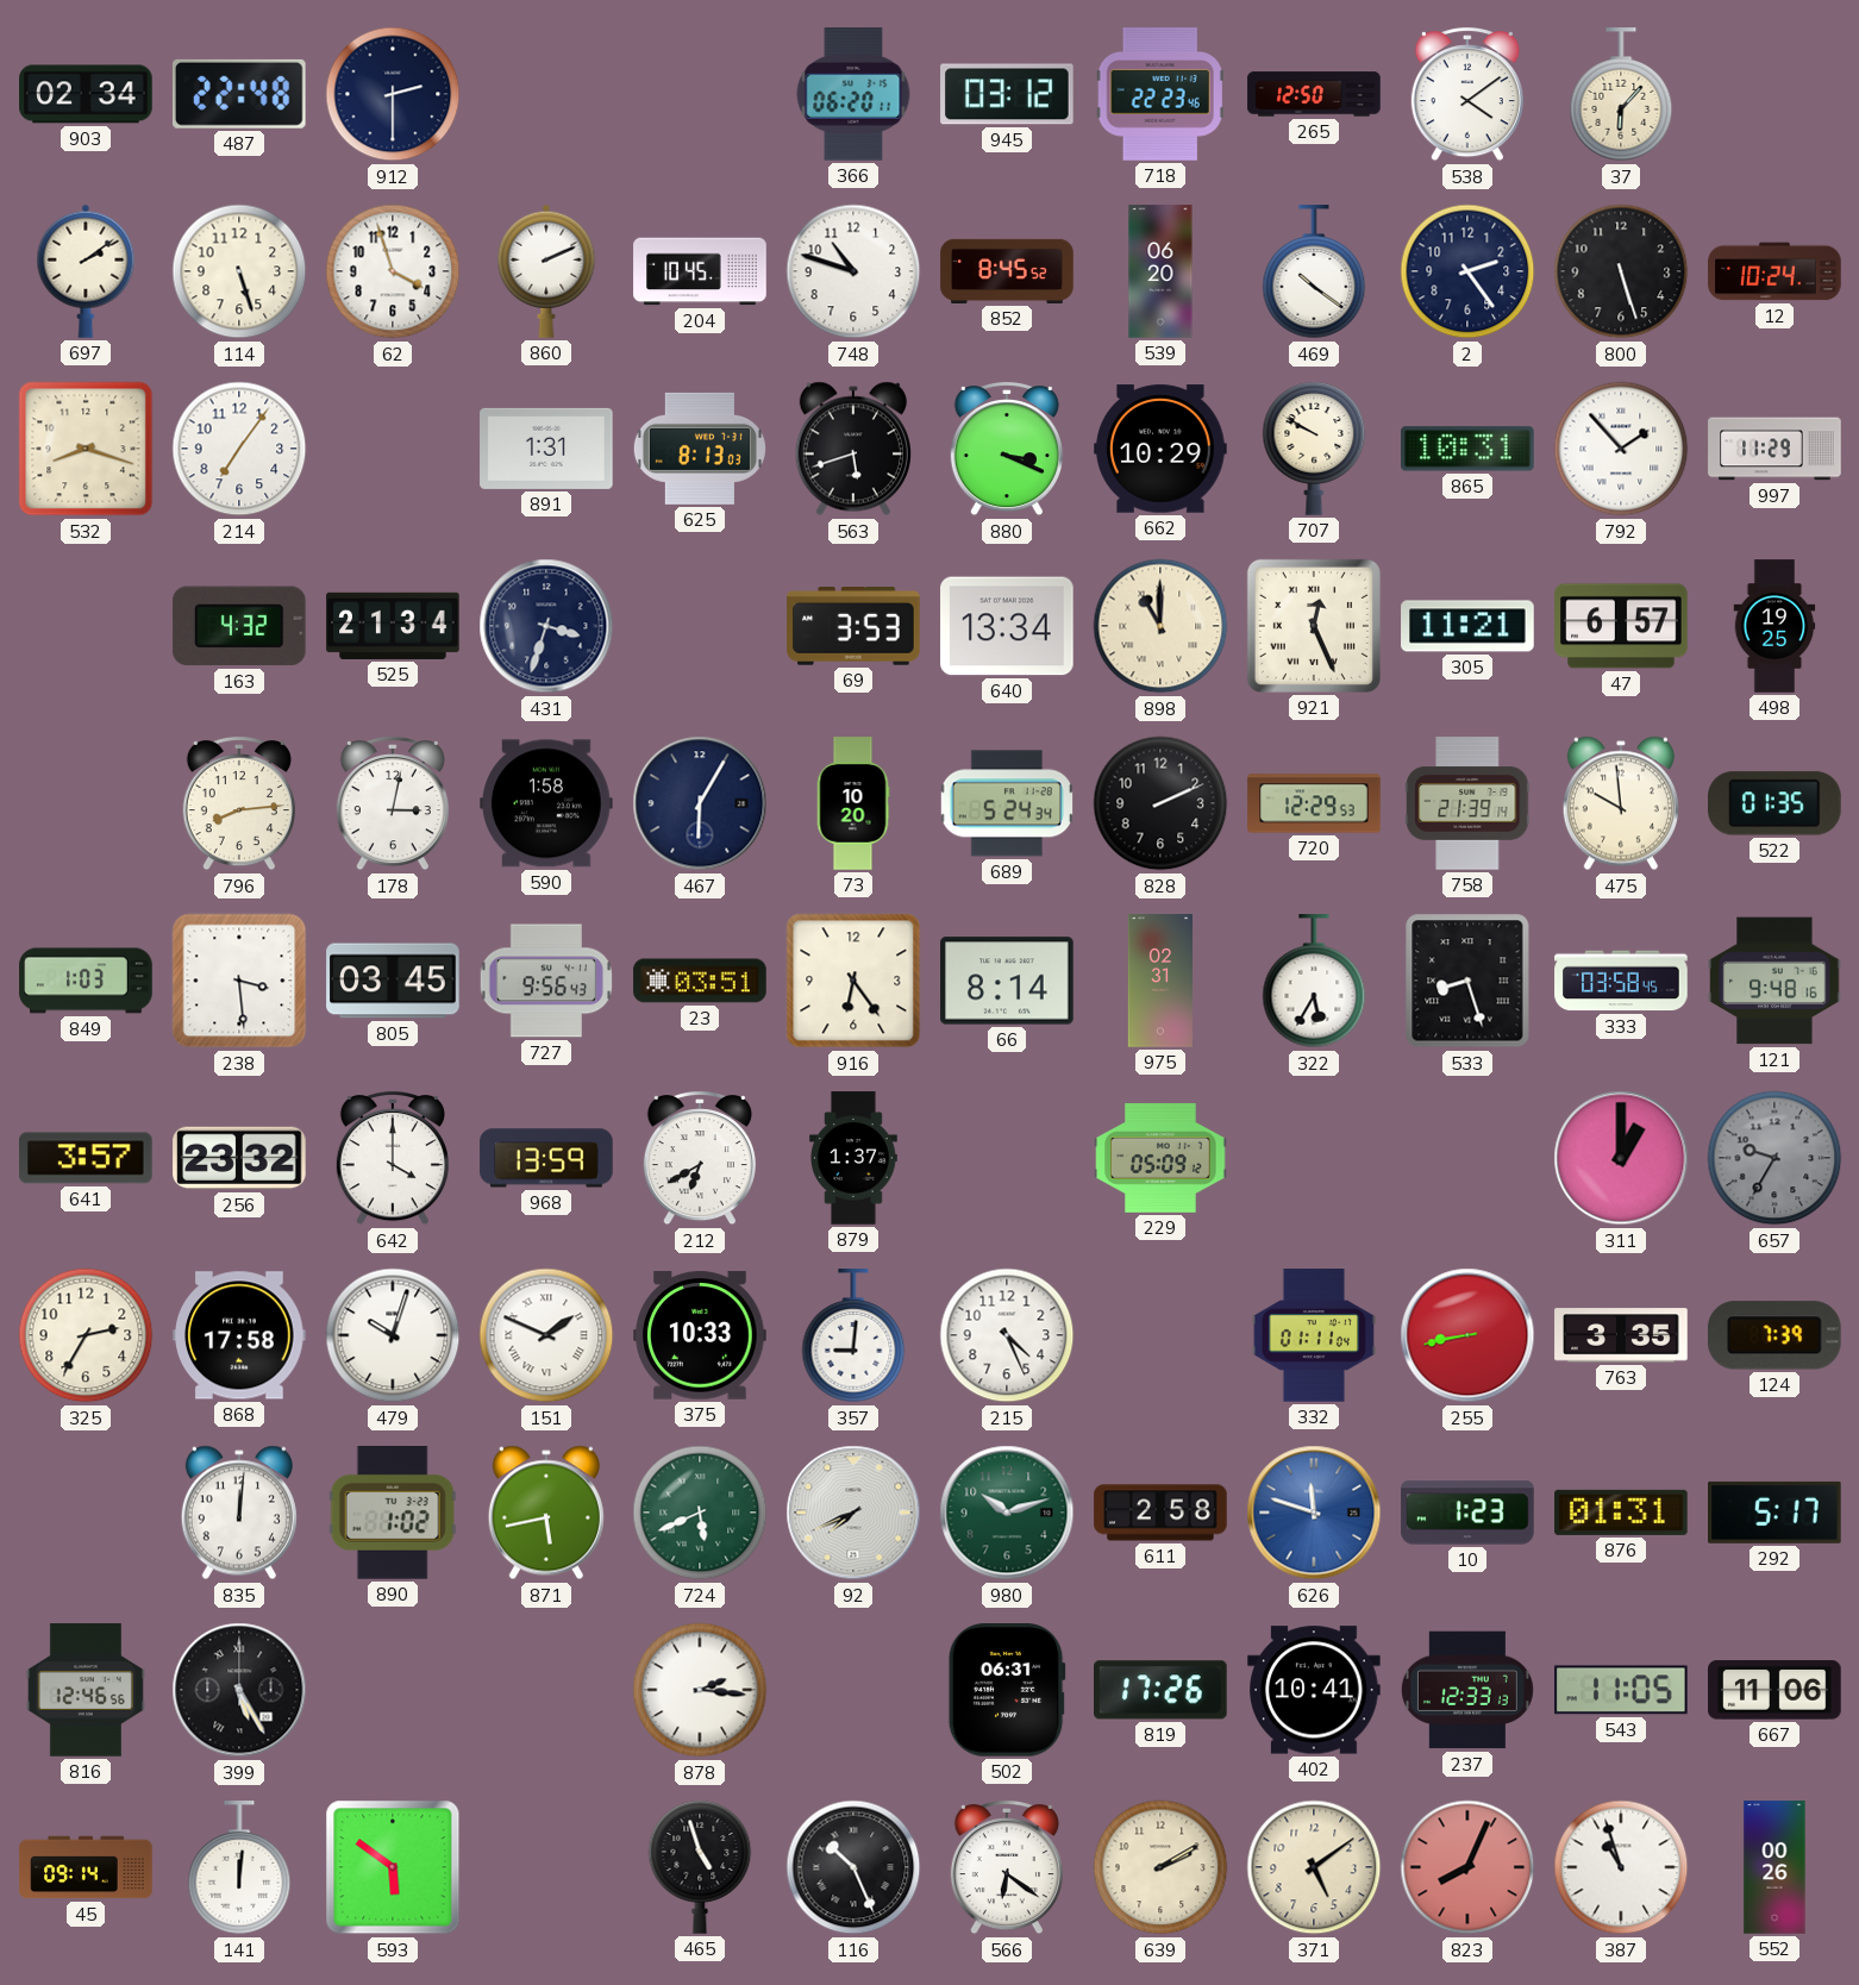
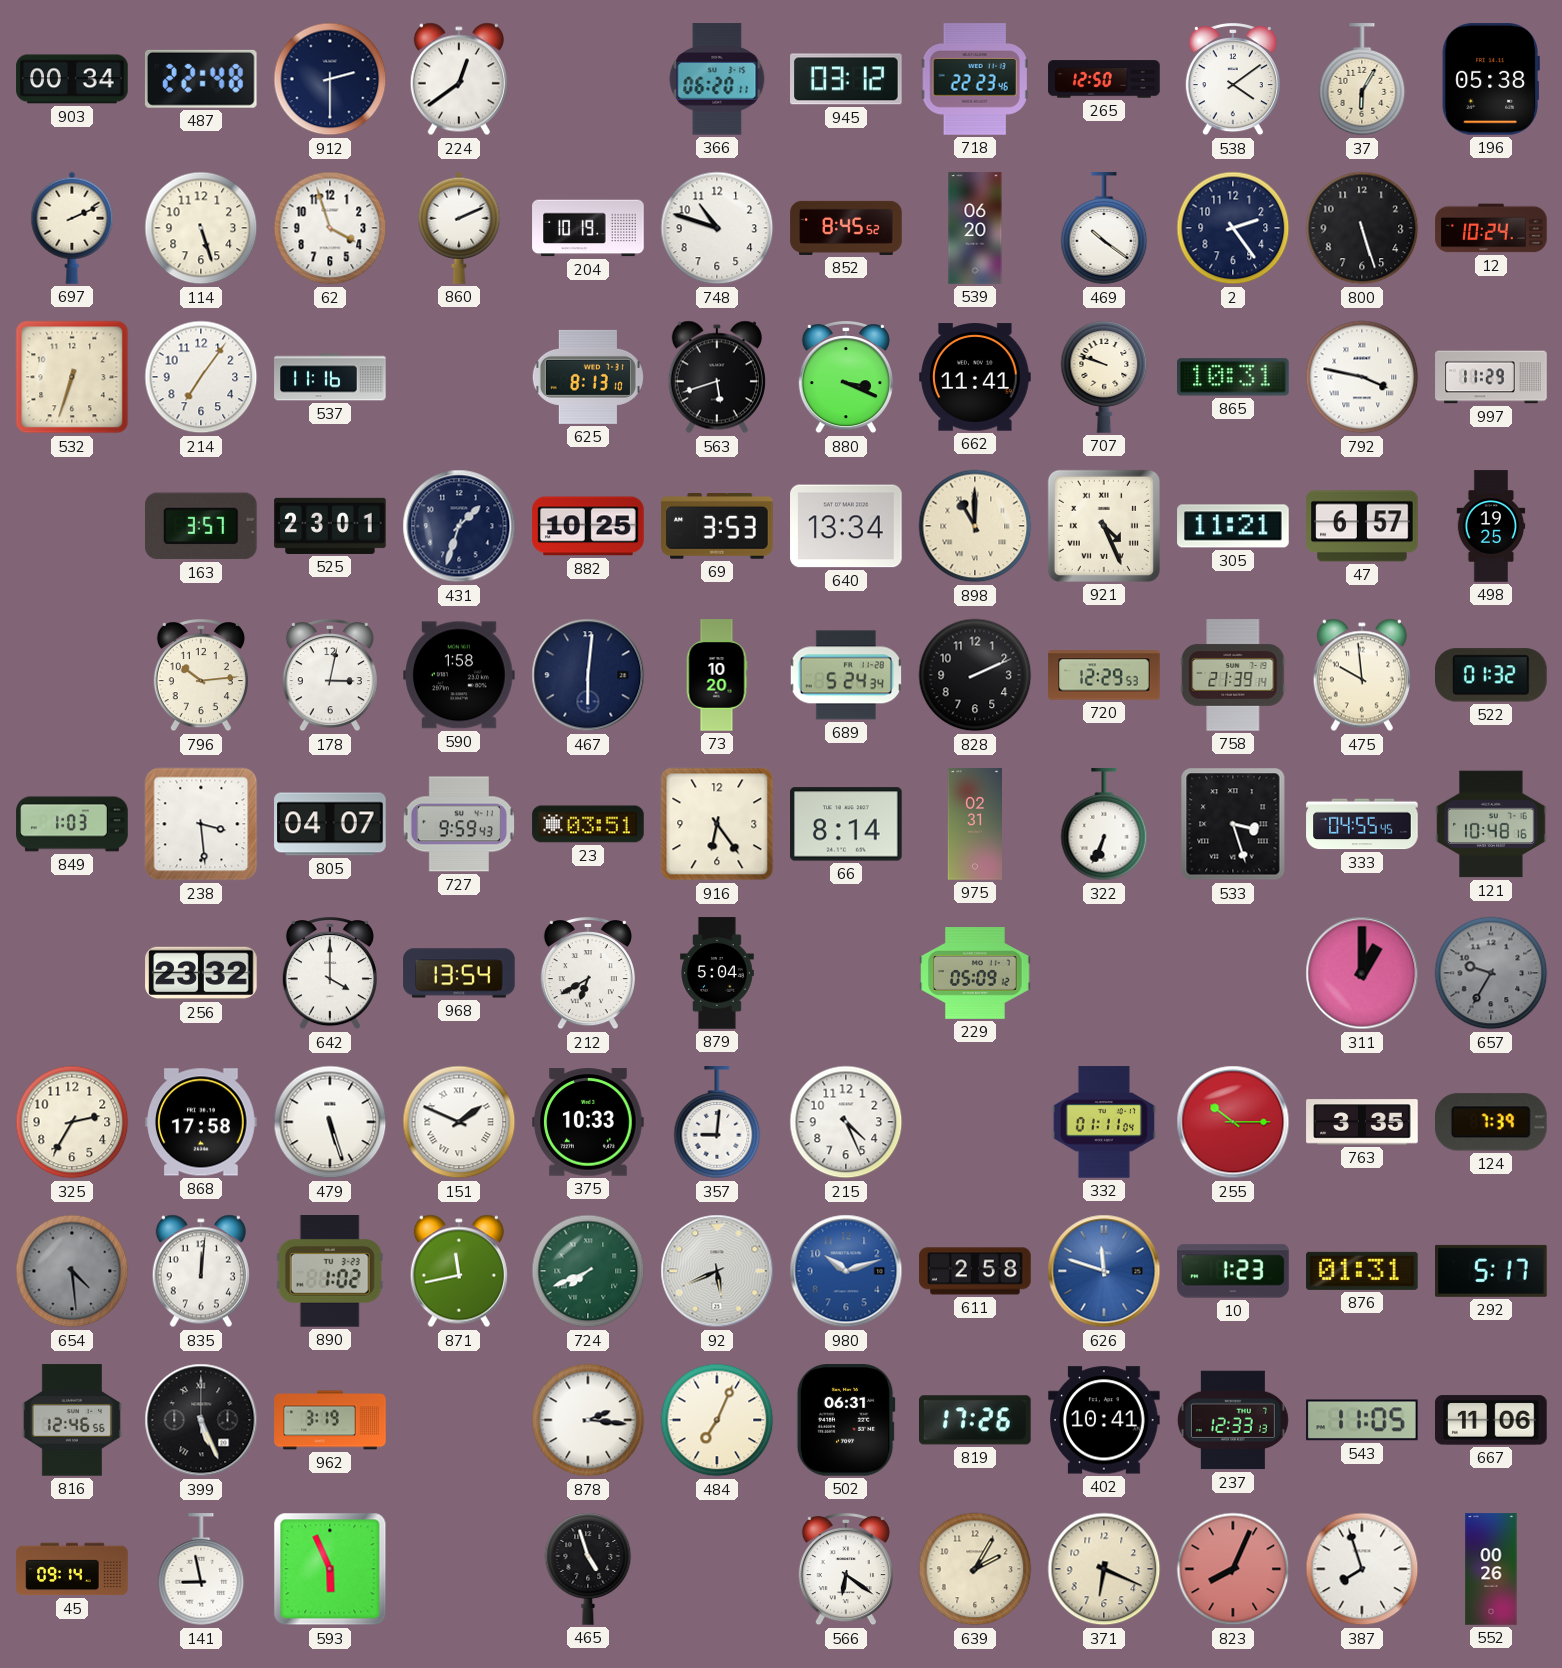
903: 02:34 -> 00:34 (72, 79)
224: none -> 12:39 (459, 79)
37: 6:07 -> 6:05 (1362, 80)
196: none -> 05:38 (1491, 79)
697: 2:09 -> 2:11 (72, 228)
204: 10:45 -> 10:19 (588, 228)
532: 8:18 -> 6:33 (72, 377)
537: none -> 11:16 (330, 377)
891: 1:31 -> none (546, 449)
625: 8:13:03 -> 8:13:10 (588, 377)
662: 10:29 -> 11:41 (975, 377)
707: 9:50 -> 9:48 (1104, 377)
792: 1:53 -> 3:47 (1362, 377)
163: 4:32 -> 3:57 (201, 526)
525: 21:34 -> 23:01 (330, 526)
431: 3:33 -> 1:33 (459, 526)
882: none -> 10:25 (588, 526)
921: 12:26 -> 4:26 (1104, 526)
796: 8:14 -> 10:14 (201, 676)
467: 6:05 -> 6:01 (588, 675)
522: 01:35 -> 01:32 (1492, 675)
805: 03:45 -> 04:07 (330, 824)
727: 9:56 -> 9:59 (458, 824)
322: 5:35 -> 6:34 (1104, 825)
533: 8:27 -> 3:27 (1233, 824)
333: 03:58 -> 04:55 (1362, 824)
121: 9:48 -> 10:48 (1491, 824)
641: 3:57 -> none (86, 1158)
968: 13:59 -> 13:54 (459, 973)
879: 1:37 -> 5:04 (718, 973)
479: 10:03 -> 5:27 (330, 1122)
255: 8:43 -> 10:15 (1233, 1122)
654: none -> 4:29 (72, 1271)
871: 5:43 -> 11:43 (459, 1271)
724: 5:41 -> 7:41 (588, 1271)
92: 7:41 -> 5:41 (717, 1271)
980 dial: green -> blue (846, 1271)
399: 5:25 -> 5:26 (201, 1420)
962: none -> 3:19 (330, 1420)
484: none -> 7:04 (717, 1420)
141: 12:01 -> 8:58 (201, 1570)
593: 5:51 -> 5:56 (330, 1569)
116: 10:26 -> none (853, 1867)
639: 2:10 -> 2:05 (975, 1569)
371: 5:09 -> 6:19 (1104, 1569)
387: 10:57 -> 7:57 (1362, 1569)
